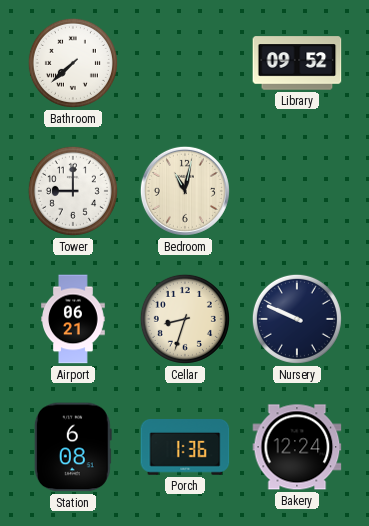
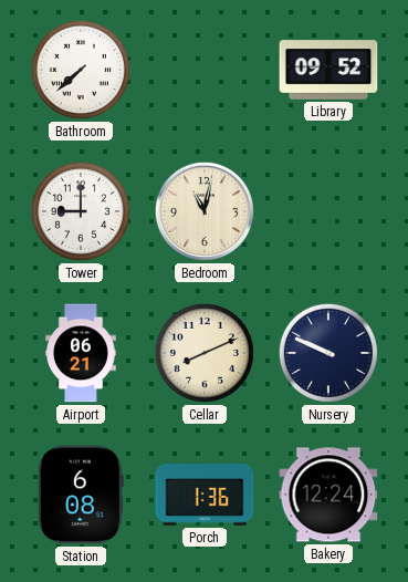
Cellar: 8:33 -> 8:11 (205, 353)
